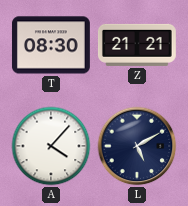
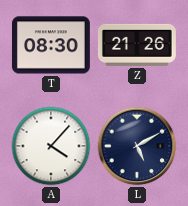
Z: 21:21 -> 21:26 (137, 45)
